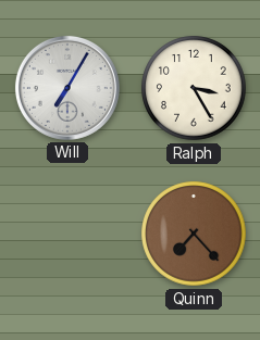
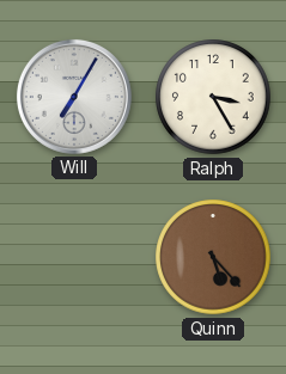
Quinn: 7:23 -> 5:23 (213, 257)
